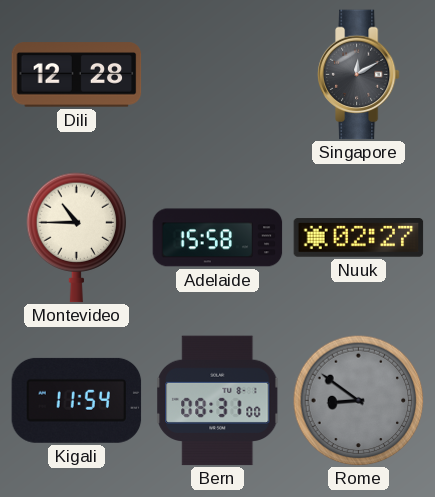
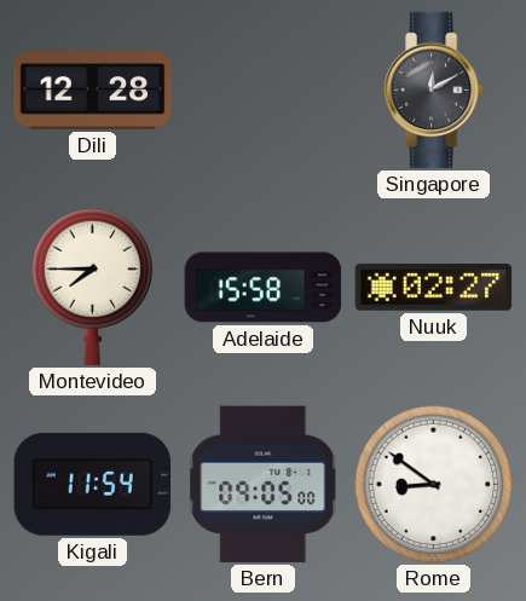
Montevideo: 10:45 -> 7:45 (93, 288)
Bern: 08:31 -> 09:05 (264, 485)
Rome dial: grey -> white (434, 485)
